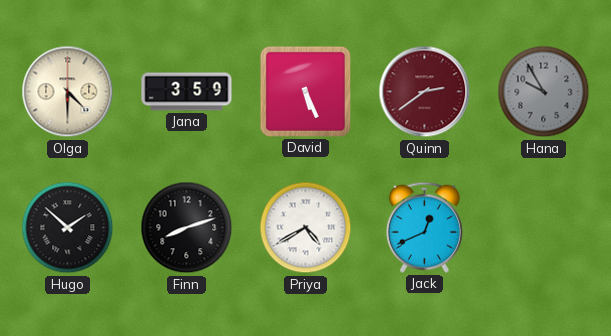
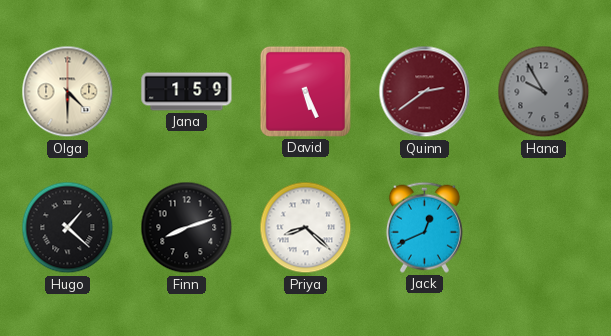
Jana: 3:59 -> 1:59 (187, 92)
Hugo: 1:52 -> 1:22 (68, 228)
Priya: 4:40 -> 8:22 (306, 228)
